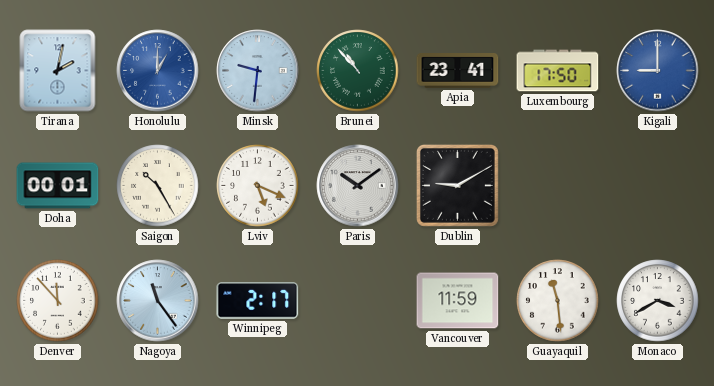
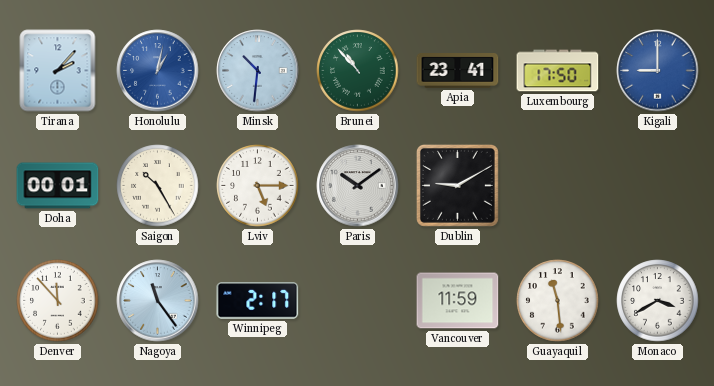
Tirana: 2:02 -> 2:07 (58, 71)
Honolulu: 1:00 -> 1:02 (158, 71)
Minsk: 9:31 -> 10:31 (258, 71)
Lviv: 5:19 -> 5:15 (258, 186)
